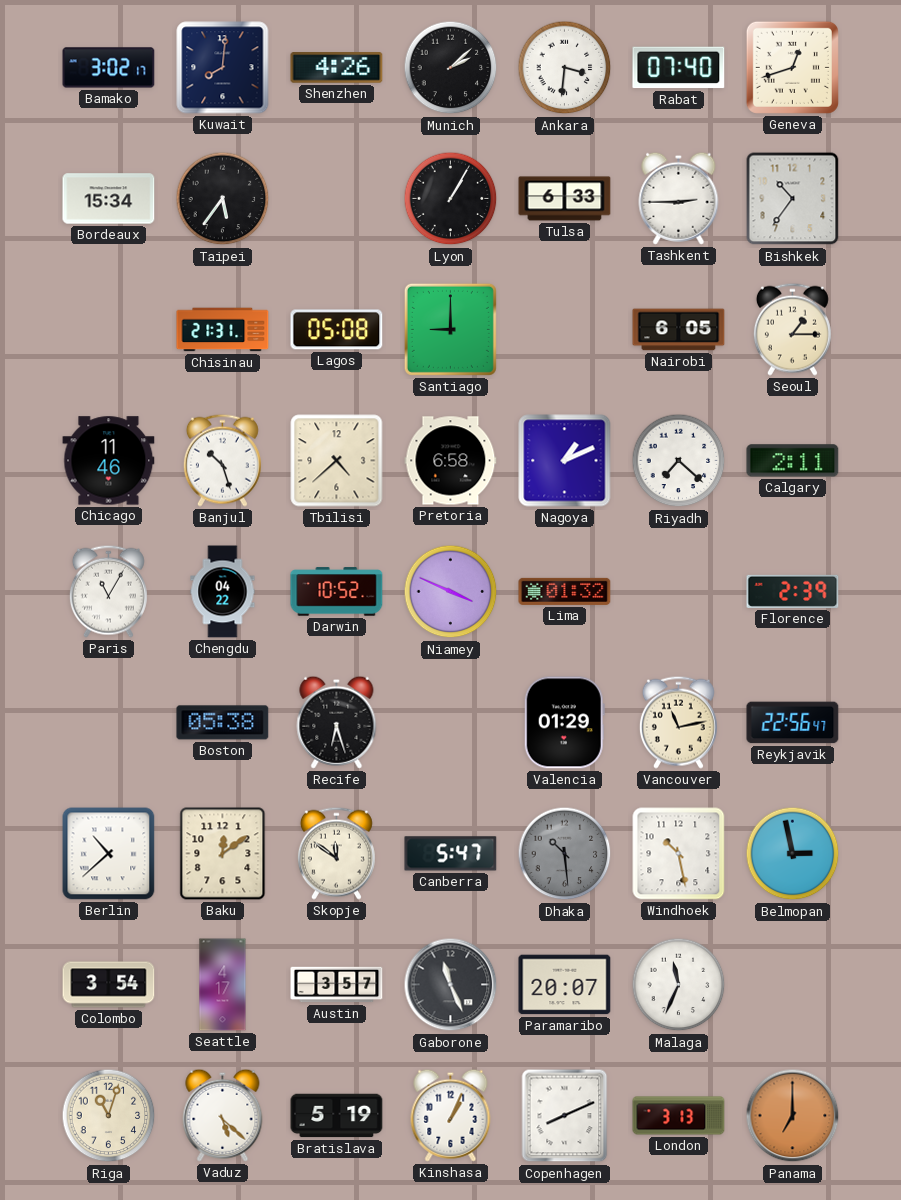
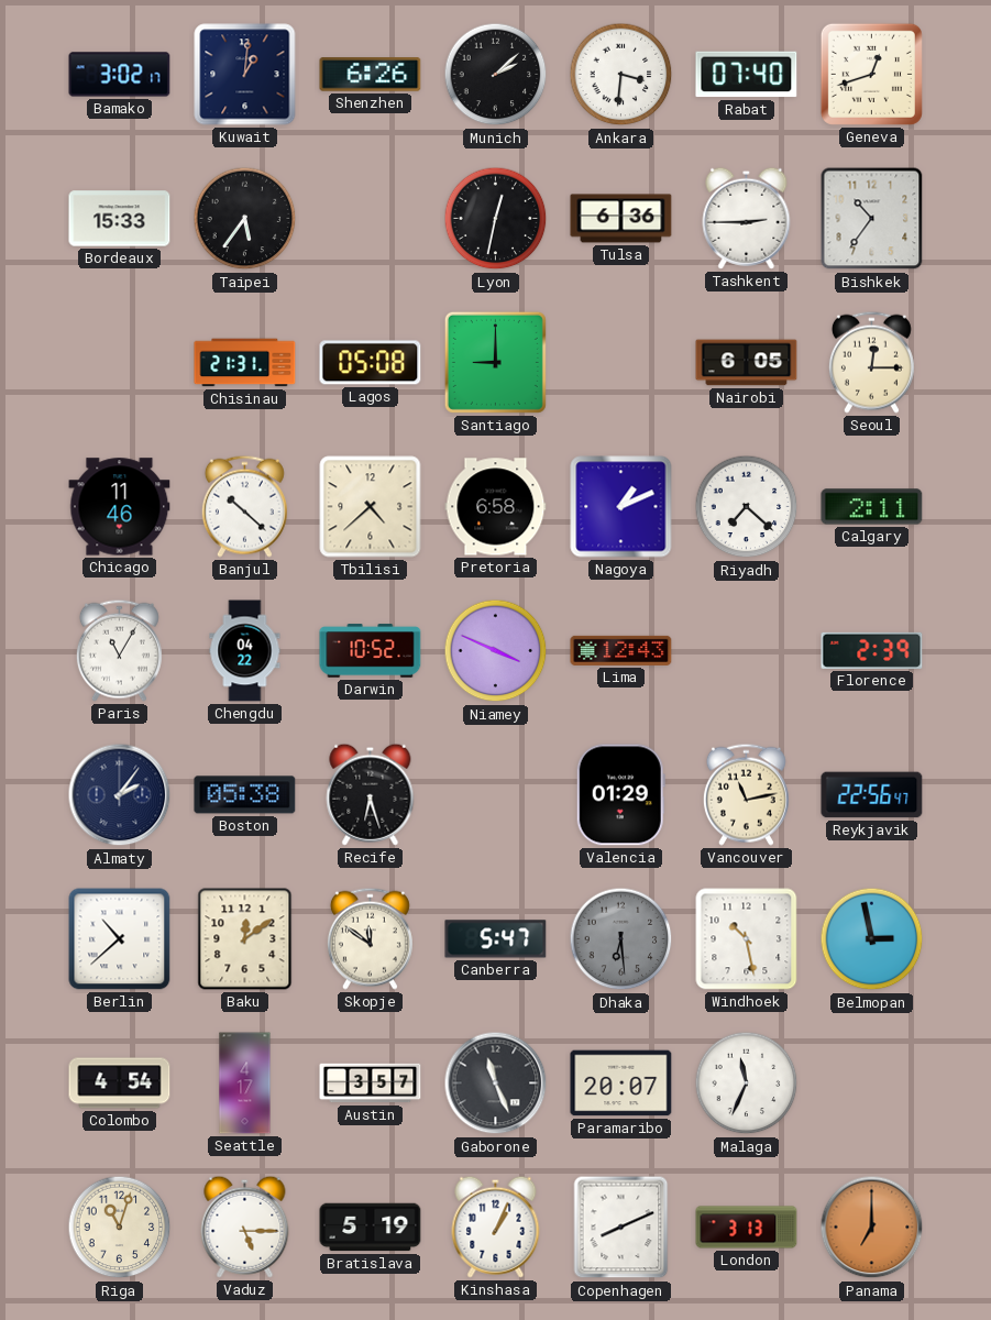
Kuwait: 8:01 -> 1:01 (245, 75)
Shenzhen: 4:26 -> 6:26 (371, 75)
Bordeaux: 15:34 -> 15:33 (120, 219)
Lyon: 1:05 -> 12:32 (496, 219)
Tulsa: 6:33 -> 6:36 (621, 219)
Seoul: 1:15 -> 12:15 (871, 362)
Banjul: 10:27 -> 10:22 (244, 506)
Lima: 01:32 -> 12:43 (621, 650)
Almaty: none -> 2:06 (120, 795)
Dhaka: 10:29 -> 6:29 (621, 939)
Colombo: 3:54 -> 4:54 (120, 1083)
Vaduz: 5:22 -> 5:15 (245, 1226)
